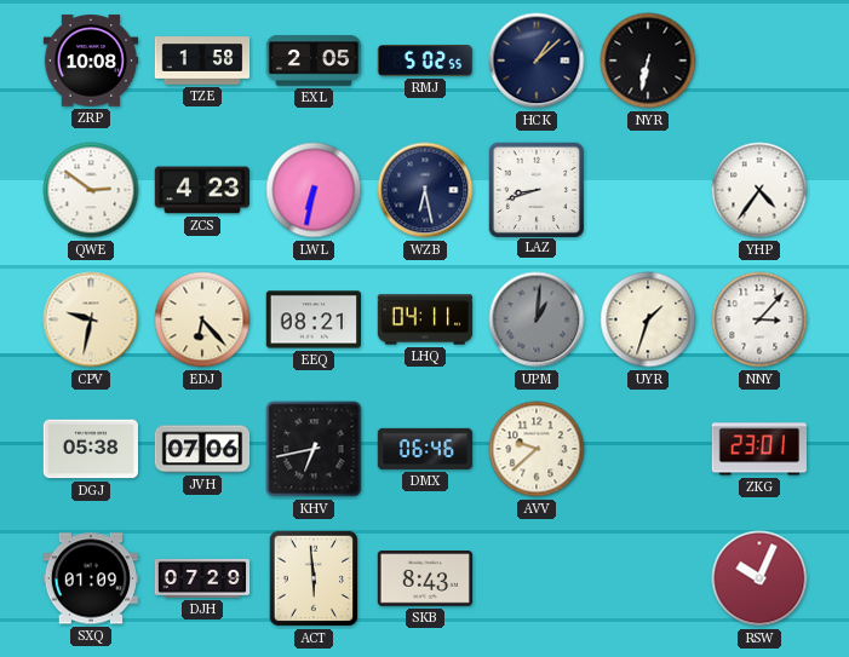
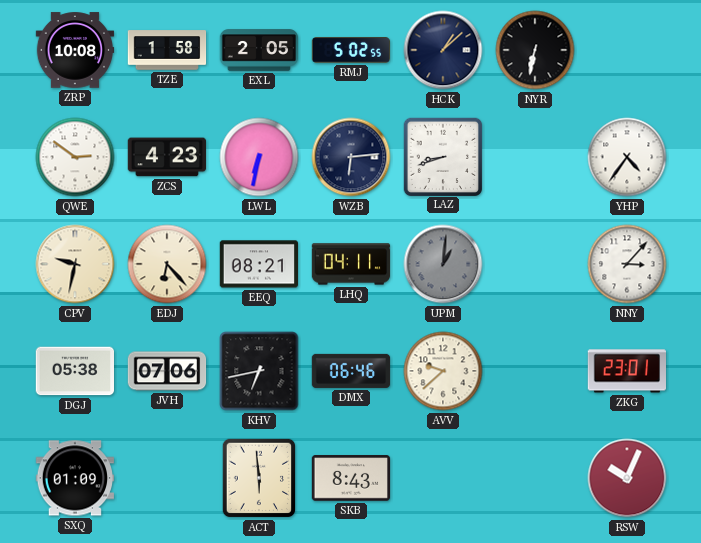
WZB: 6:28 -> 6:14 (351, 157)
UYR: 1:33 -> none (648, 319)
DJH: 07:29 -> none (202, 578)
